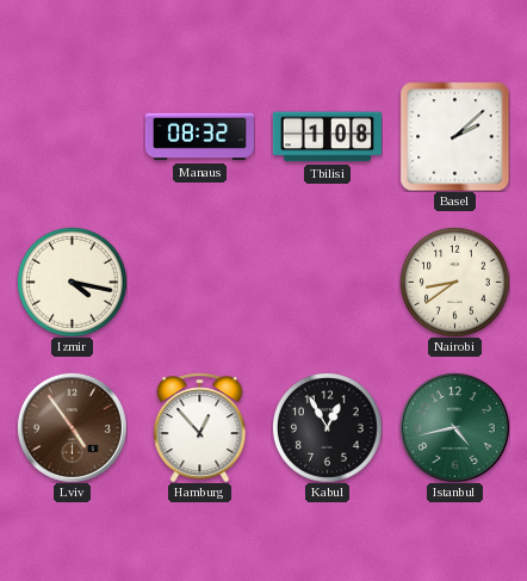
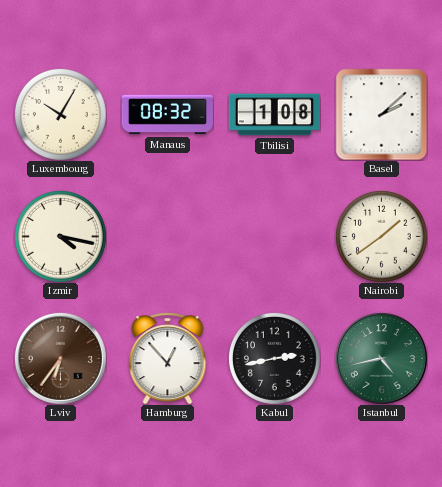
Luxembourg: none -> 10:05 (60, 114)
Nairobi: 8:39 -> 1:39 (381, 236)
Lviv: 4:54 -> 6:36 (60, 358)
Kabul: 12:55 -> 2:43 (274, 358)
